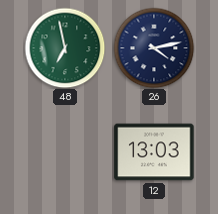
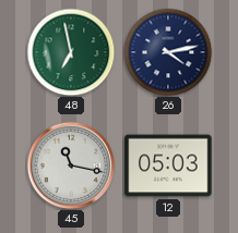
45: none -> 11:17 (71, 165)
12: 13:03 -> 05:03 (168, 165)
